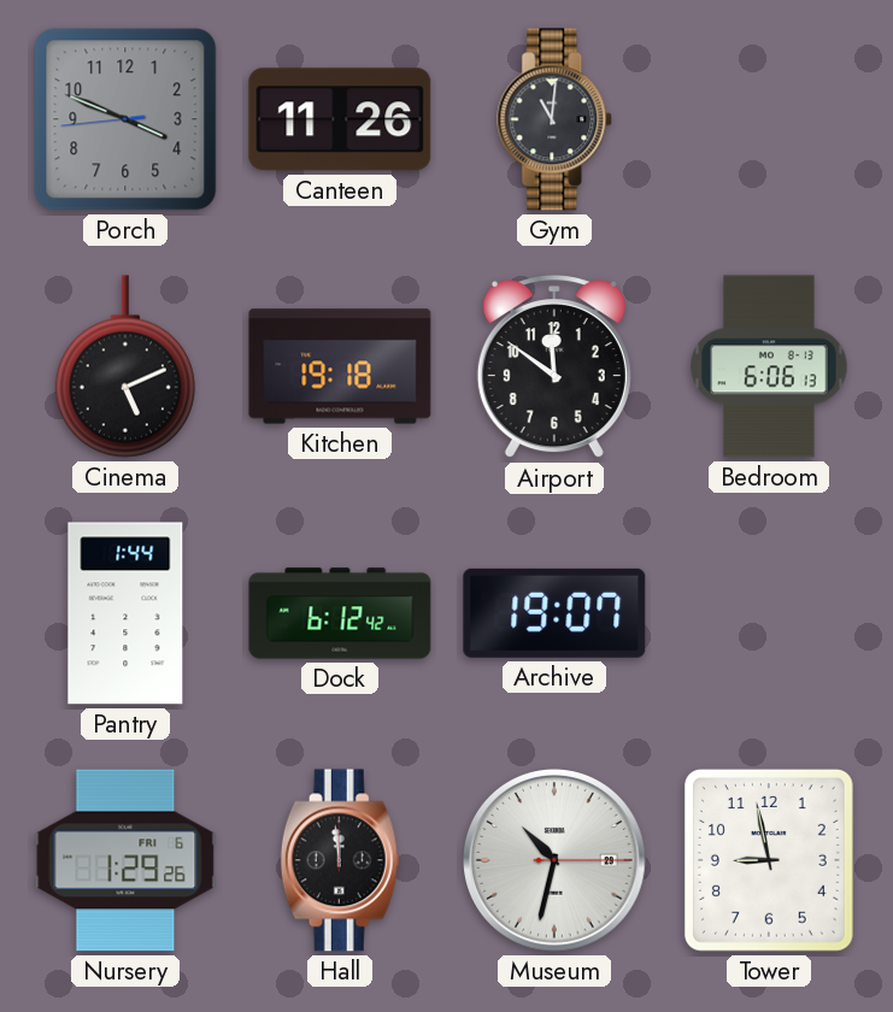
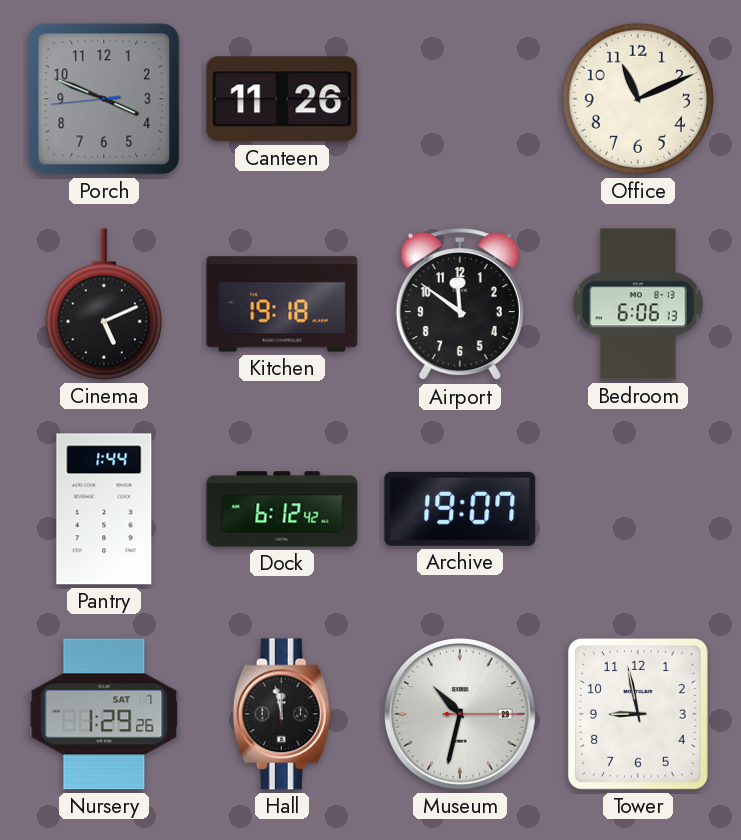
Gym: 11:01 -> none (556, 119)
Office: none -> 11:11 (638, 99)
Nursery date: FRI 6 -> SAT 7 (104, 714)
Hall: 11:59 -> 11:58 (282, 714)
